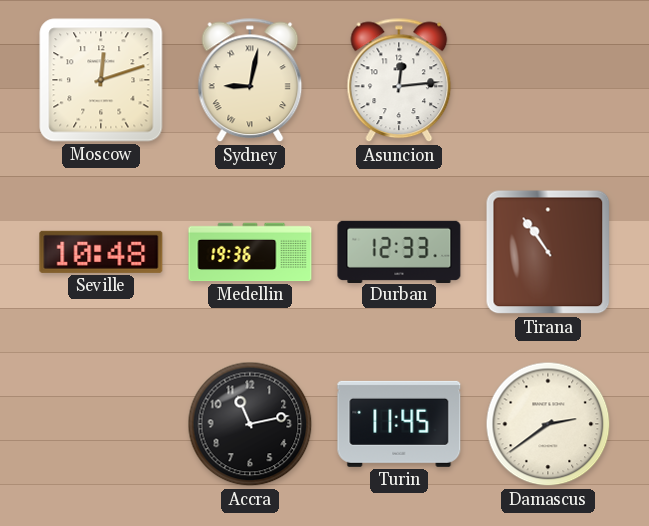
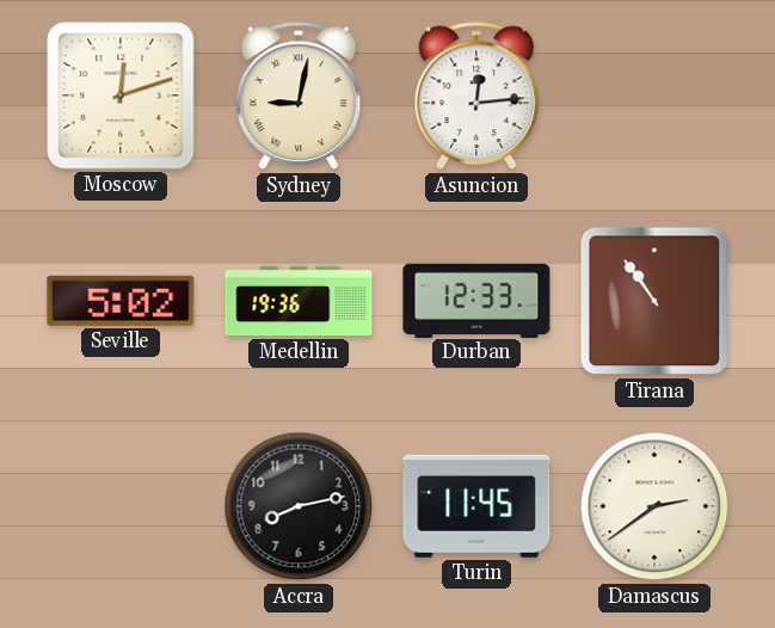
Seville: 10:48 -> 5:02 (121, 301)
Accra: 11:13 -> 8:13 (299, 506)
